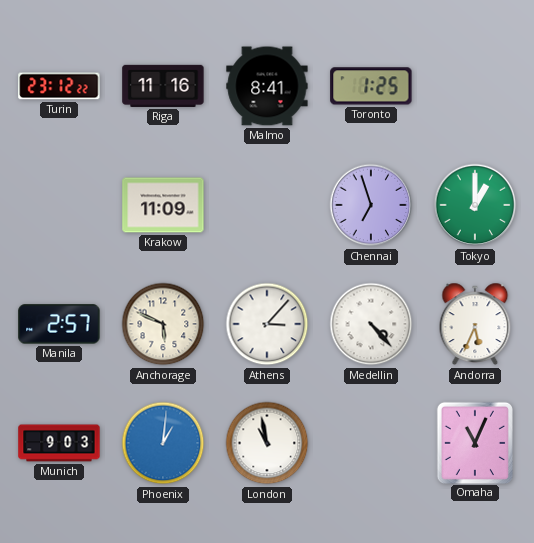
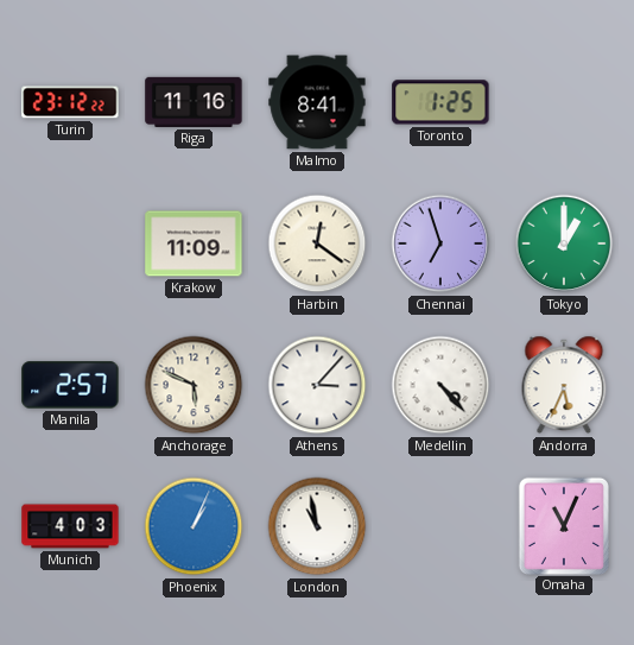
Harbin: none -> 12:21 (317, 244)
Munich: 9:03 -> 4:03 (70, 526)
Phoenix: 1:01 -> 1:04 (194, 526)
